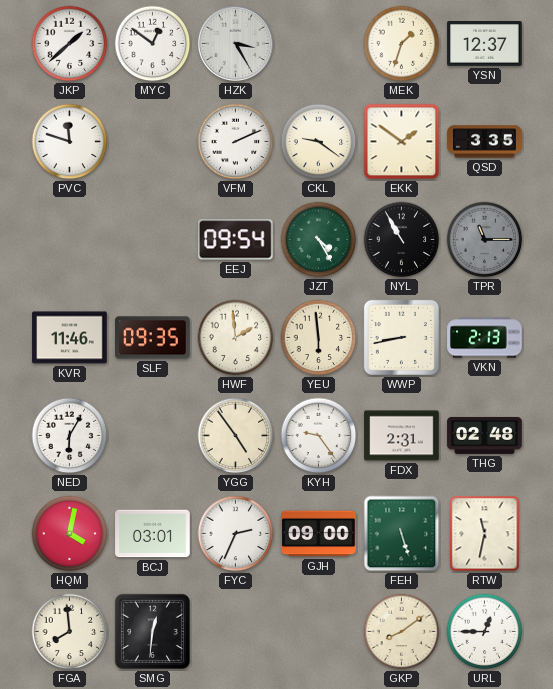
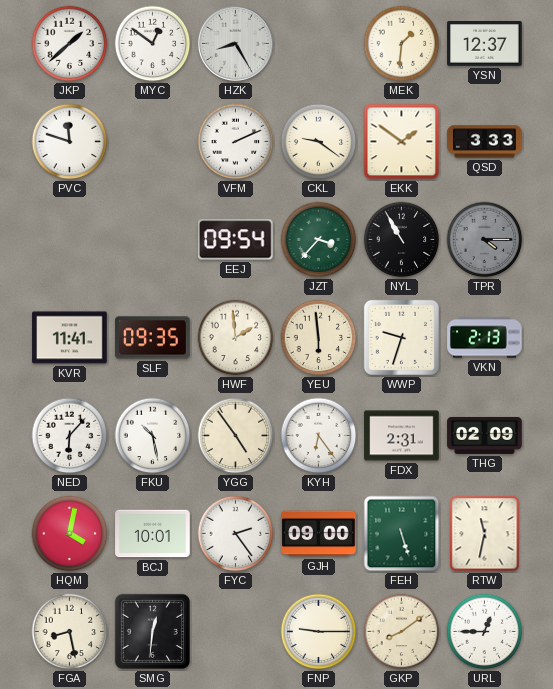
HZK: 3:25 -> 8:25 (235, 43)
MEK: 1:33 -> 1:31 (402, 44)
QSD: 3:35 -> 3:33 (485, 142)
JZT: 4:25 -> 3:37 (319, 240)
TPR: 11:15 -> 4:15 (485, 240)
KVR: 11:46 -> 11:41 (70, 338)
WWP: 8:43 -> 9:33 (401, 337)
NED: 6:05 -> 6:07 (70, 436)
FKU: none -> 10:28 (153, 436)
KYH: 9:24 -> 6:24 (319, 436)
THG: 02:48 -> 02:09 (485, 435)
BCJ: 03:01 -> 10:01 (153, 534)
FYC: 2:34 -> 2:24 (236, 534)
FGA: 7:59 -> 8:28 (70, 632)
FNP: none -> 9:15 (319, 632)
